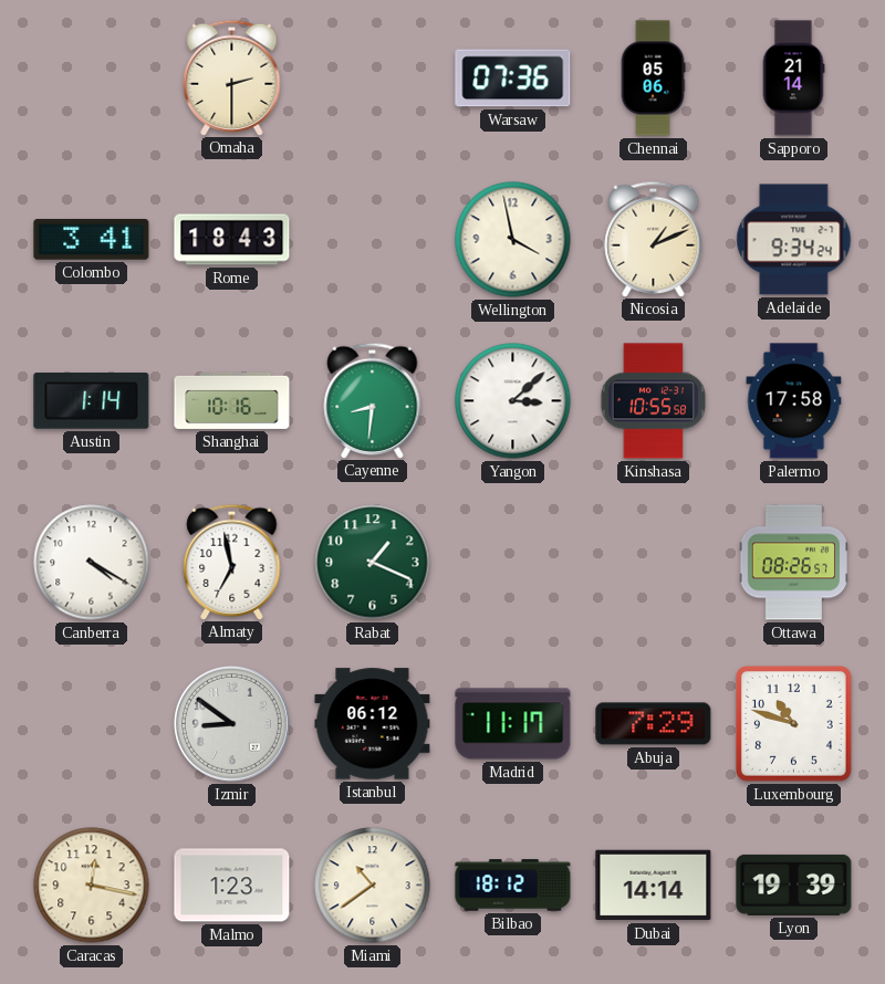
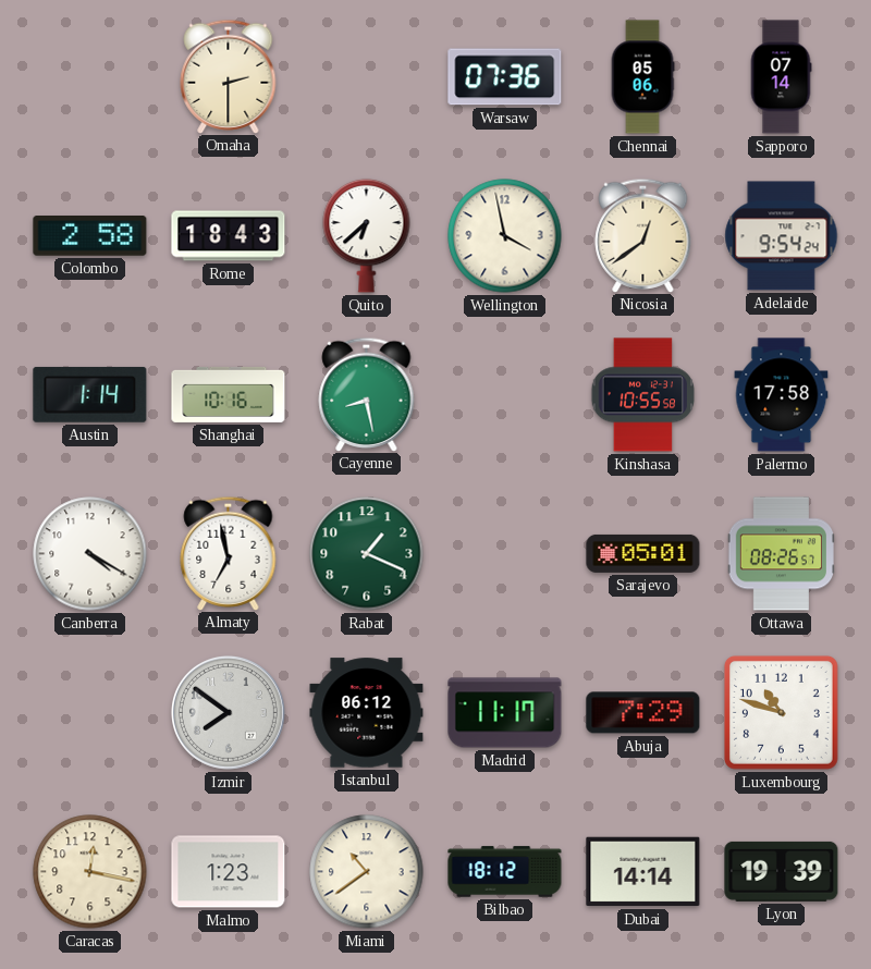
Sapporo: 21:14 -> 07:14 (781, 77)
Colombo: 3:41 -> 2:58 (90, 236)
Quito: none -> 6:38 (367, 235)
Nicosia: 1:11 -> 12:39 (643, 235)
Adelaide: 9:34 -> 9:54 (782, 236)
Cayenne: 8:31 -> 8:28 (367, 394)
Yangon: 3:08 -> none (513, 401)
Sarajevo: none -> 05:01 (643, 553)
Izmir: 8:51 -> 7:51 (228, 712)
